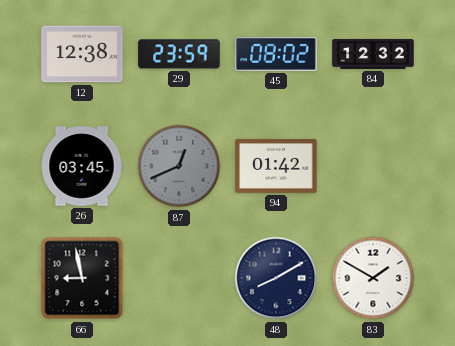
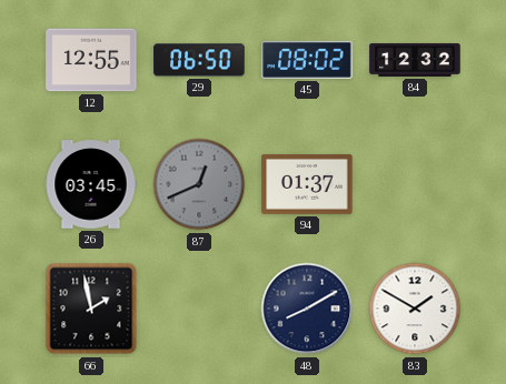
12: 12:38 -> 12:55 (91, 60)
29: 23:59 -> 06:50 (199, 60)
94: 01:42 -> 01:37 (307, 184)
66: 8:58 -> 1:58 (91, 309)
